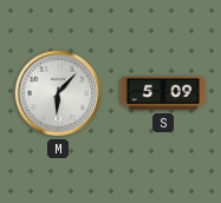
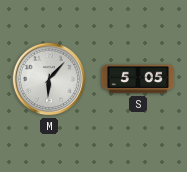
S: 5:09 -> 5:05 (138, 79)
